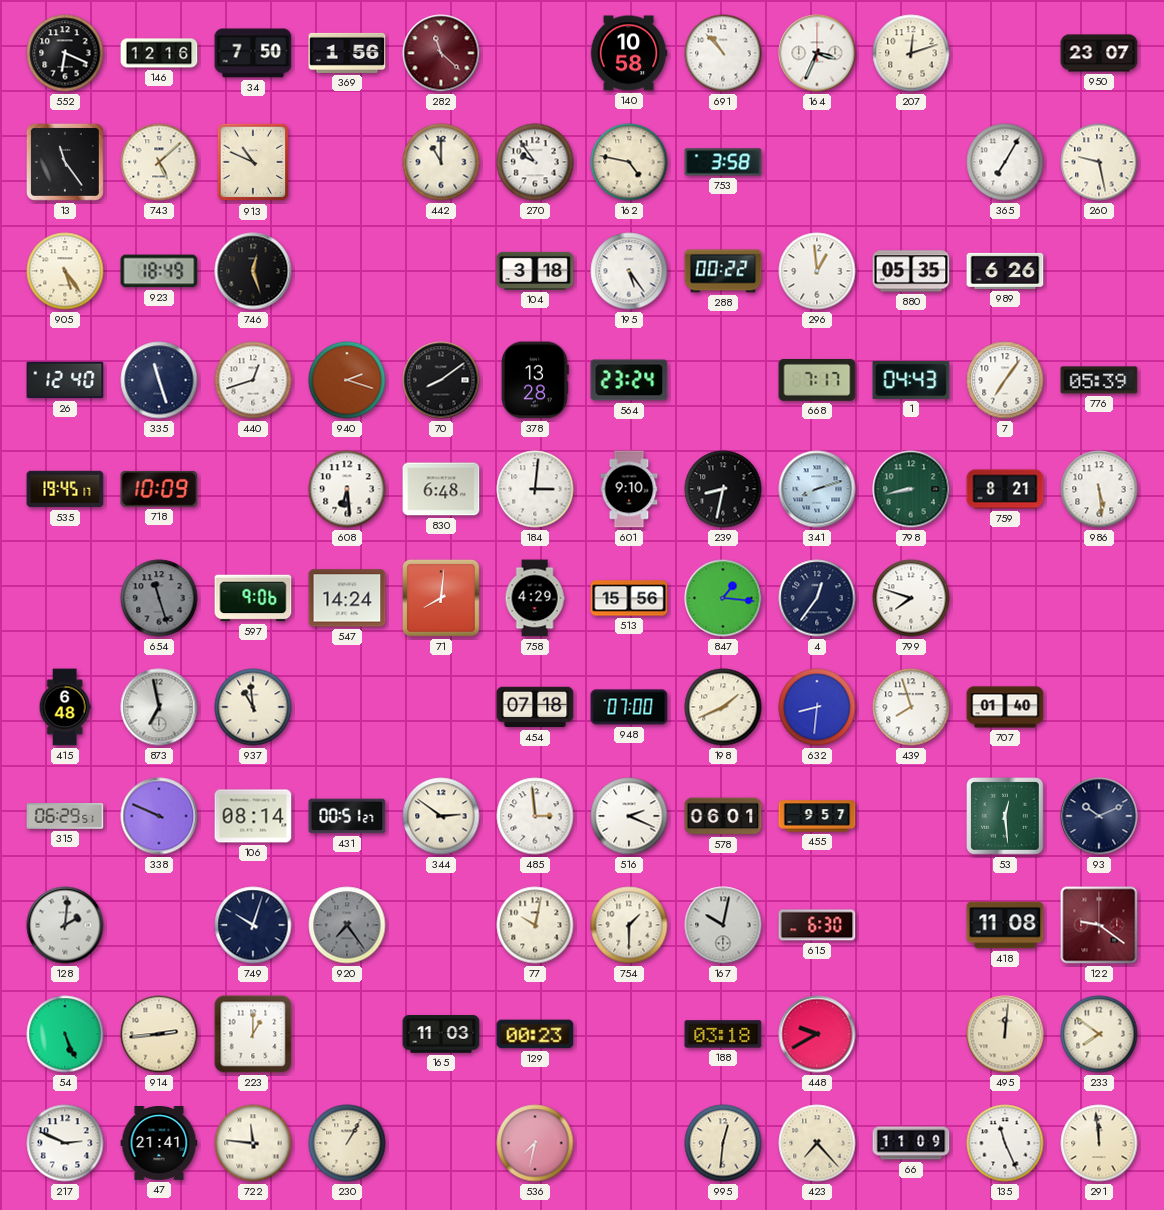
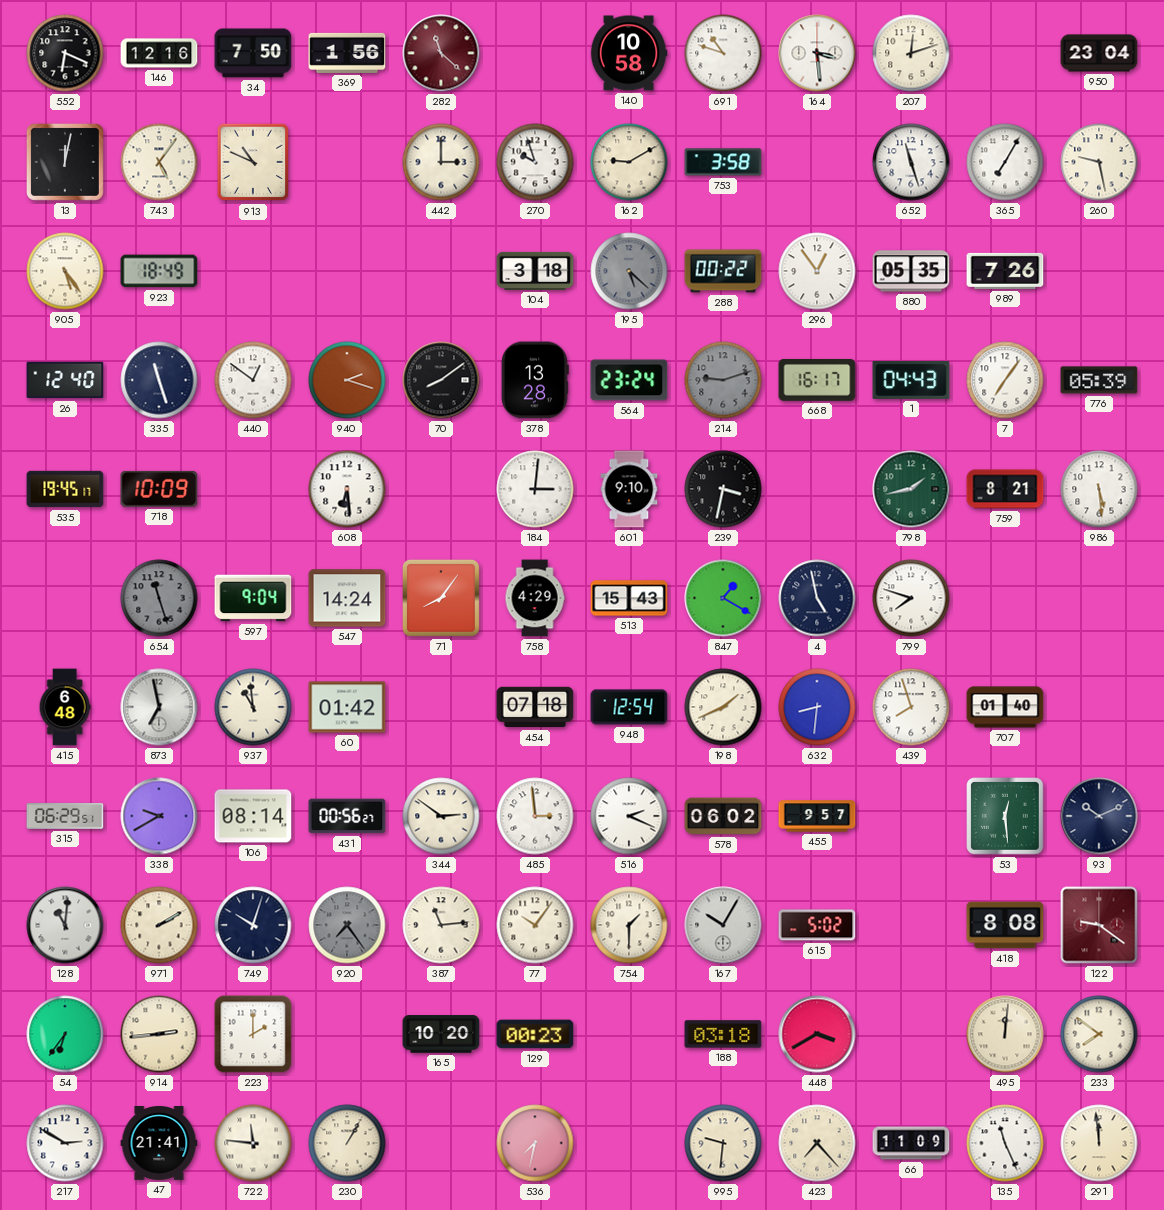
691: 10:53 -> 10:48 (723, 53)
164: 3:34 -> 3:29 (817, 53)
950: 23:07 -> 23:04 (1099, 53)
13: 11:24 -> 12:02 (65, 162)
743: 5:08 -> 5:06 (159, 162)
442: 11:00 -> 3:00 (441, 162)
270: 9:54 -> 9:57 (535, 162)
162: 4:47 -> 9:10 (629, 162)
652: none -> 11:27 (911, 162)
746: 12:27 -> none (253, 271)
195: 5:24 -> 5:22 (629, 271)
195 dial: white -> grey (629, 271)
296: 12:59 -> 12:54 (817, 271)
989: 6:26 -> 7:26 (1005, 271)
440: 12:42 -> 12:51 (253, 380)
214: none -> 9:12 (723, 380)
668: 7:17 -> 16:17 (817, 380)
830: 6:48 -> none (441, 489)
239: 8:32 -> 3:32 (723, 489)
341: 8:12 -> none (817, 489)
798: 8:43 -> 1:43 (911, 489)
597: 9:06 -> 9:04 (253, 598)
71: 8:01 -> 8:06 (441, 598)
513: 15:56 -> 15:43 (629, 598)
847: 1:16 -> 1:20 (723, 598)
4: 12:36 -> 4:58 (817, 598)
60: none -> 01:42 (347, 707)
948: 07:00 -> 12:54 (629, 707)
338: 9:49 -> 9:40 (159, 816)
431: 00:51 -> 00:56 (347, 816)
578: 06:01 -> 06:02 (723, 816)
128: 2:01 -> 11:01 (65, 925)
971: none -> 2:10 (159, 925)
387: none -> 11:14 (441, 925)
77: 10:02 -> 10:06 (535, 925)
167: 10:02 -> 10:05 (723, 925)
615: 6:30 -> 5:02 (817, 925)
418: 11:08 -> 8:08 (1005, 925)
54: 5:26 -> 6:36 (65, 1034)
223: 1:00 -> 2:00 (253, 1034)
165: 11:03 -> 10:20 (441, 1034)
448: 9:40 -> 3:40 (817, 1034)
217: 2:49 -> 2:50 (65, 1143)
995: 12:31 -> 9:31 (723, 1143)
